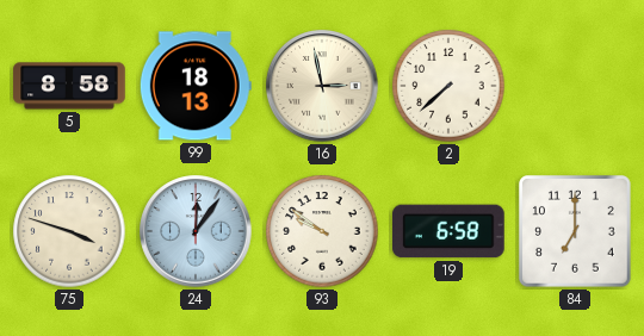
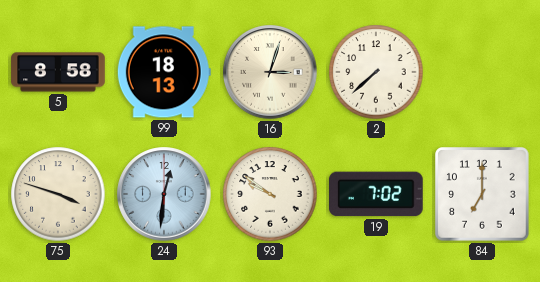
16: 2:58 -> 3:03 (270, 72)
24: 12:06 -> 12:31 (164, 194)
19: 6:58 -> 7:02 (377, 194)
